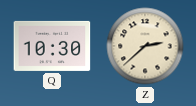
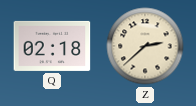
Q: 10:30 -> 02:18 (52, 46)
